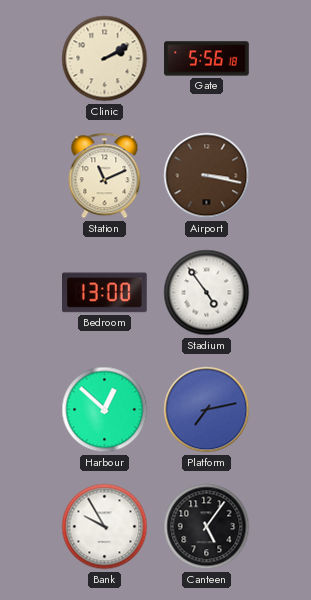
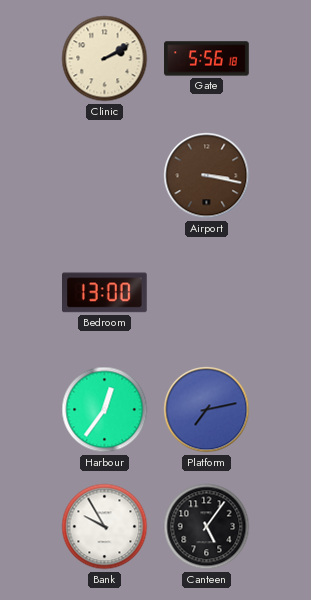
Station: 11:11 -> none (105, 176)
Stadium: 4:54 -> none (207, 293)
Harbour: 12:52 -> 12:36 (105, 410)
